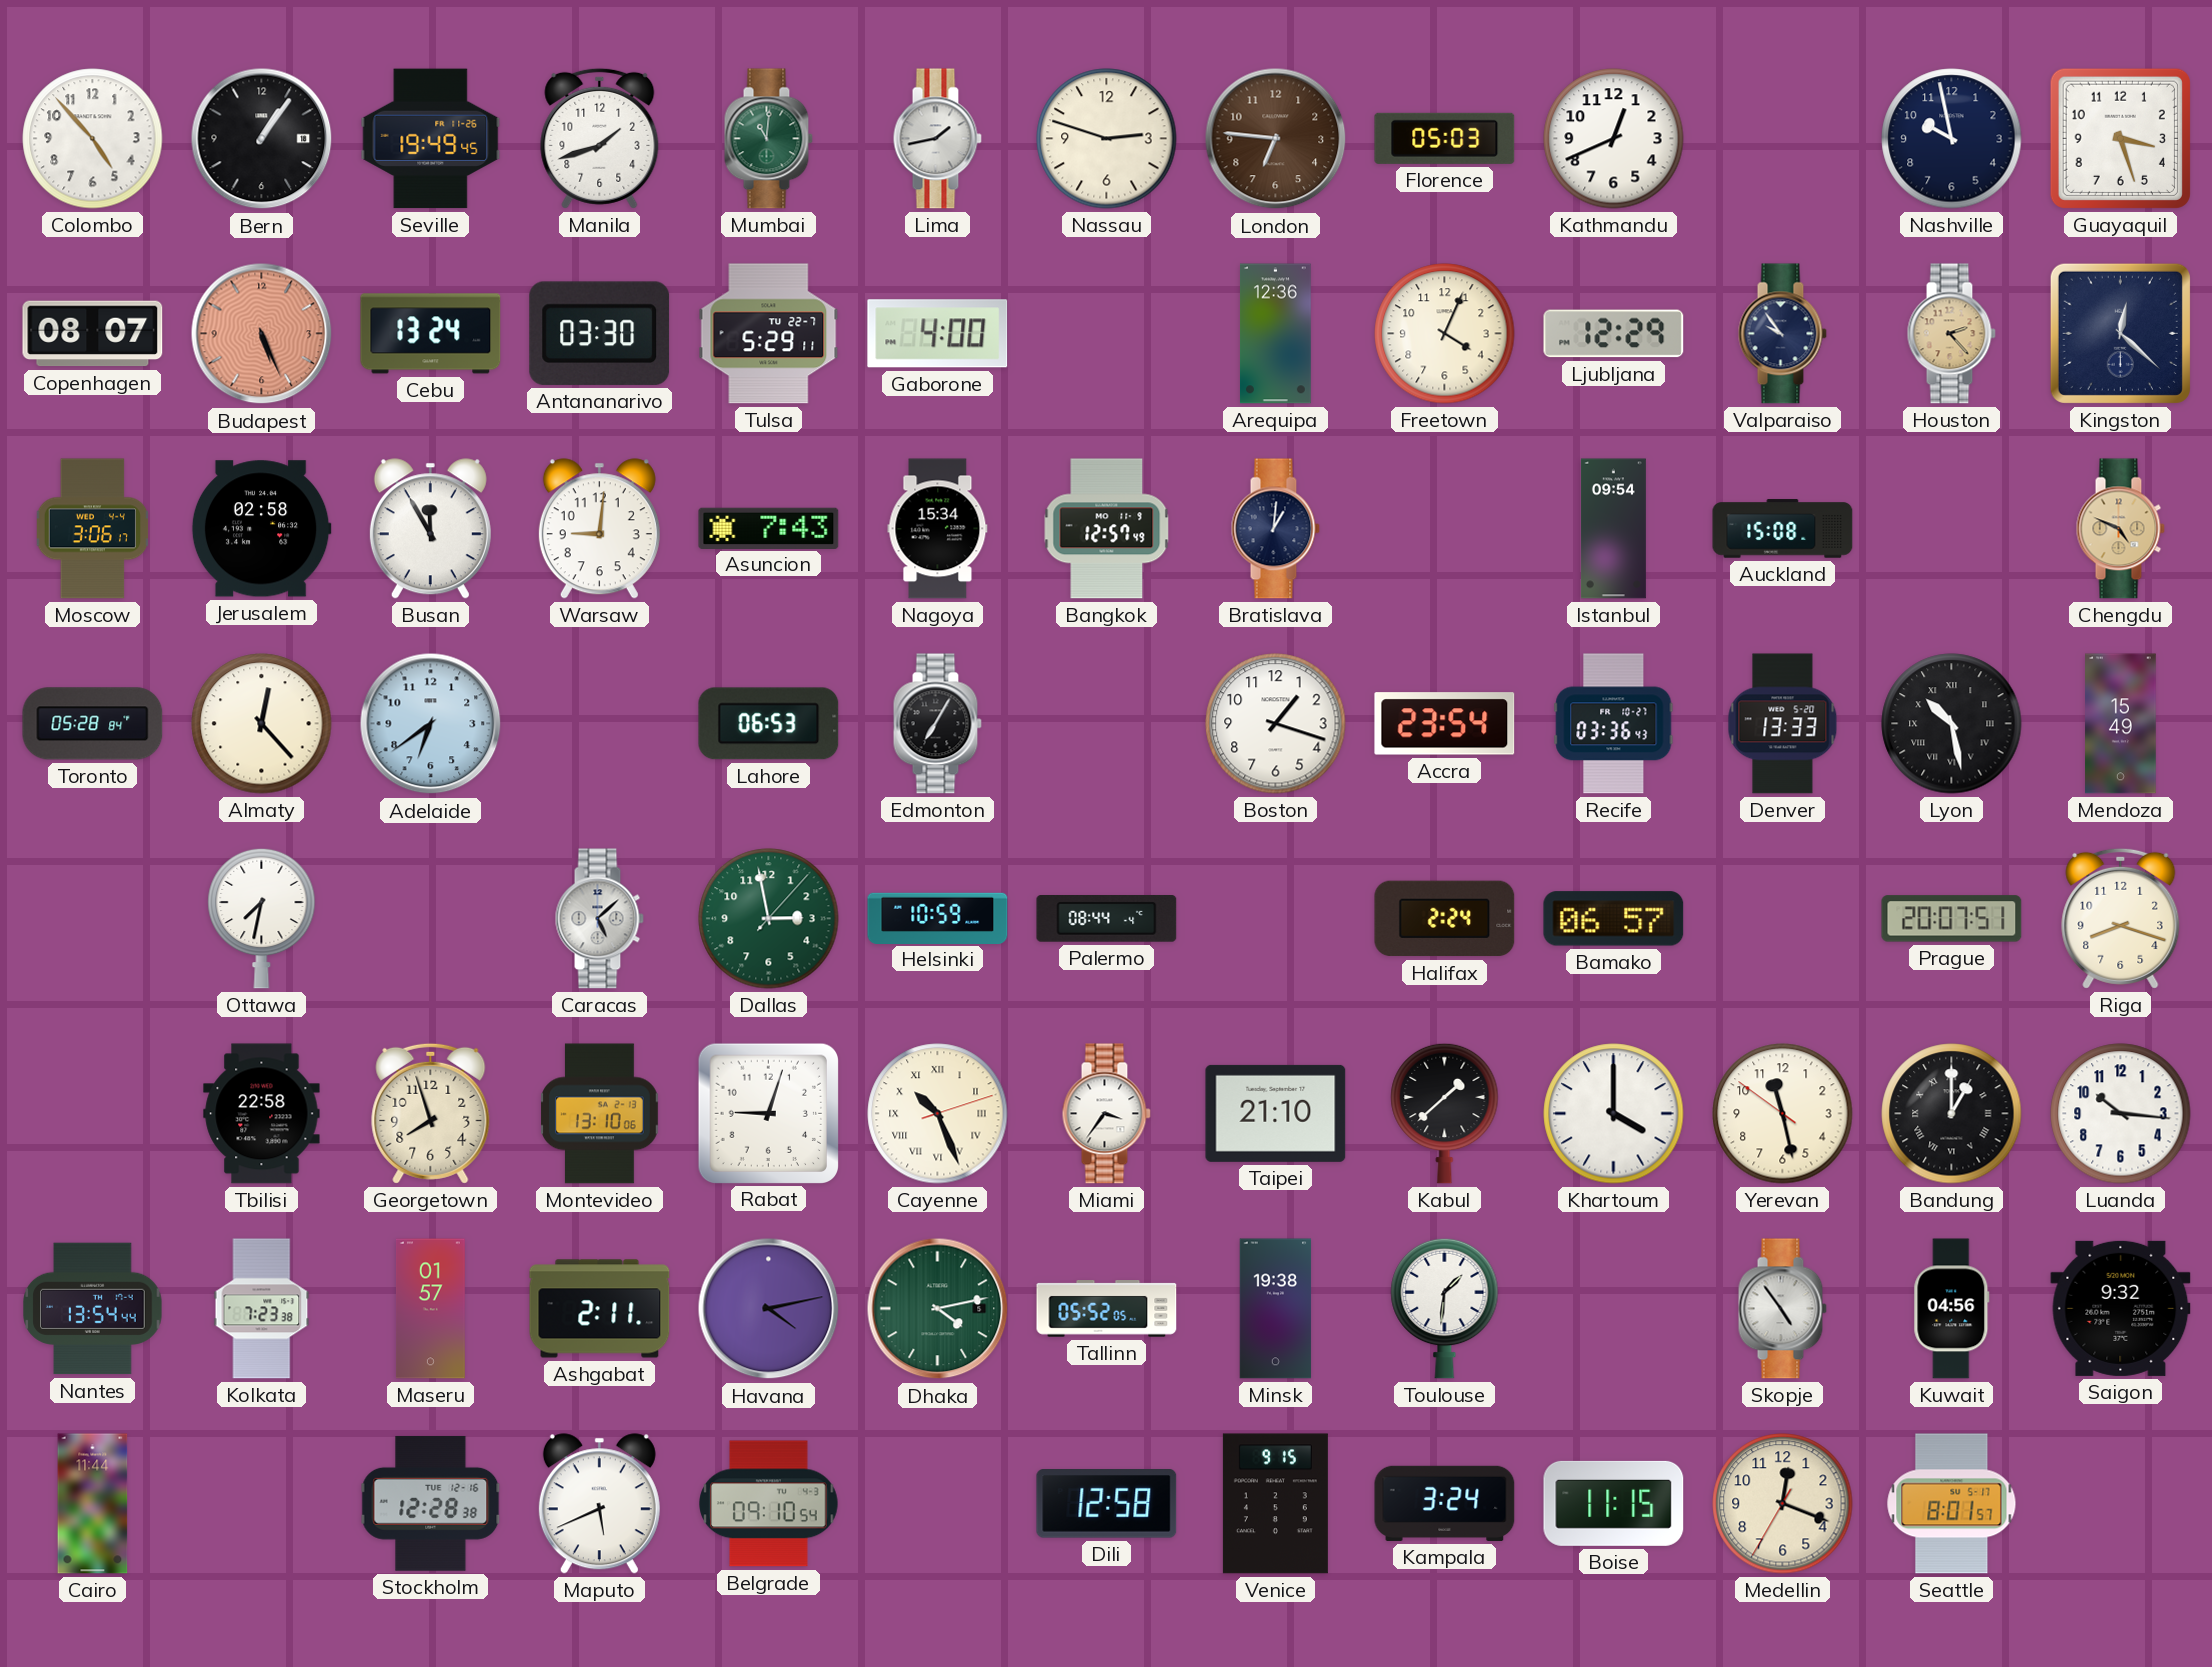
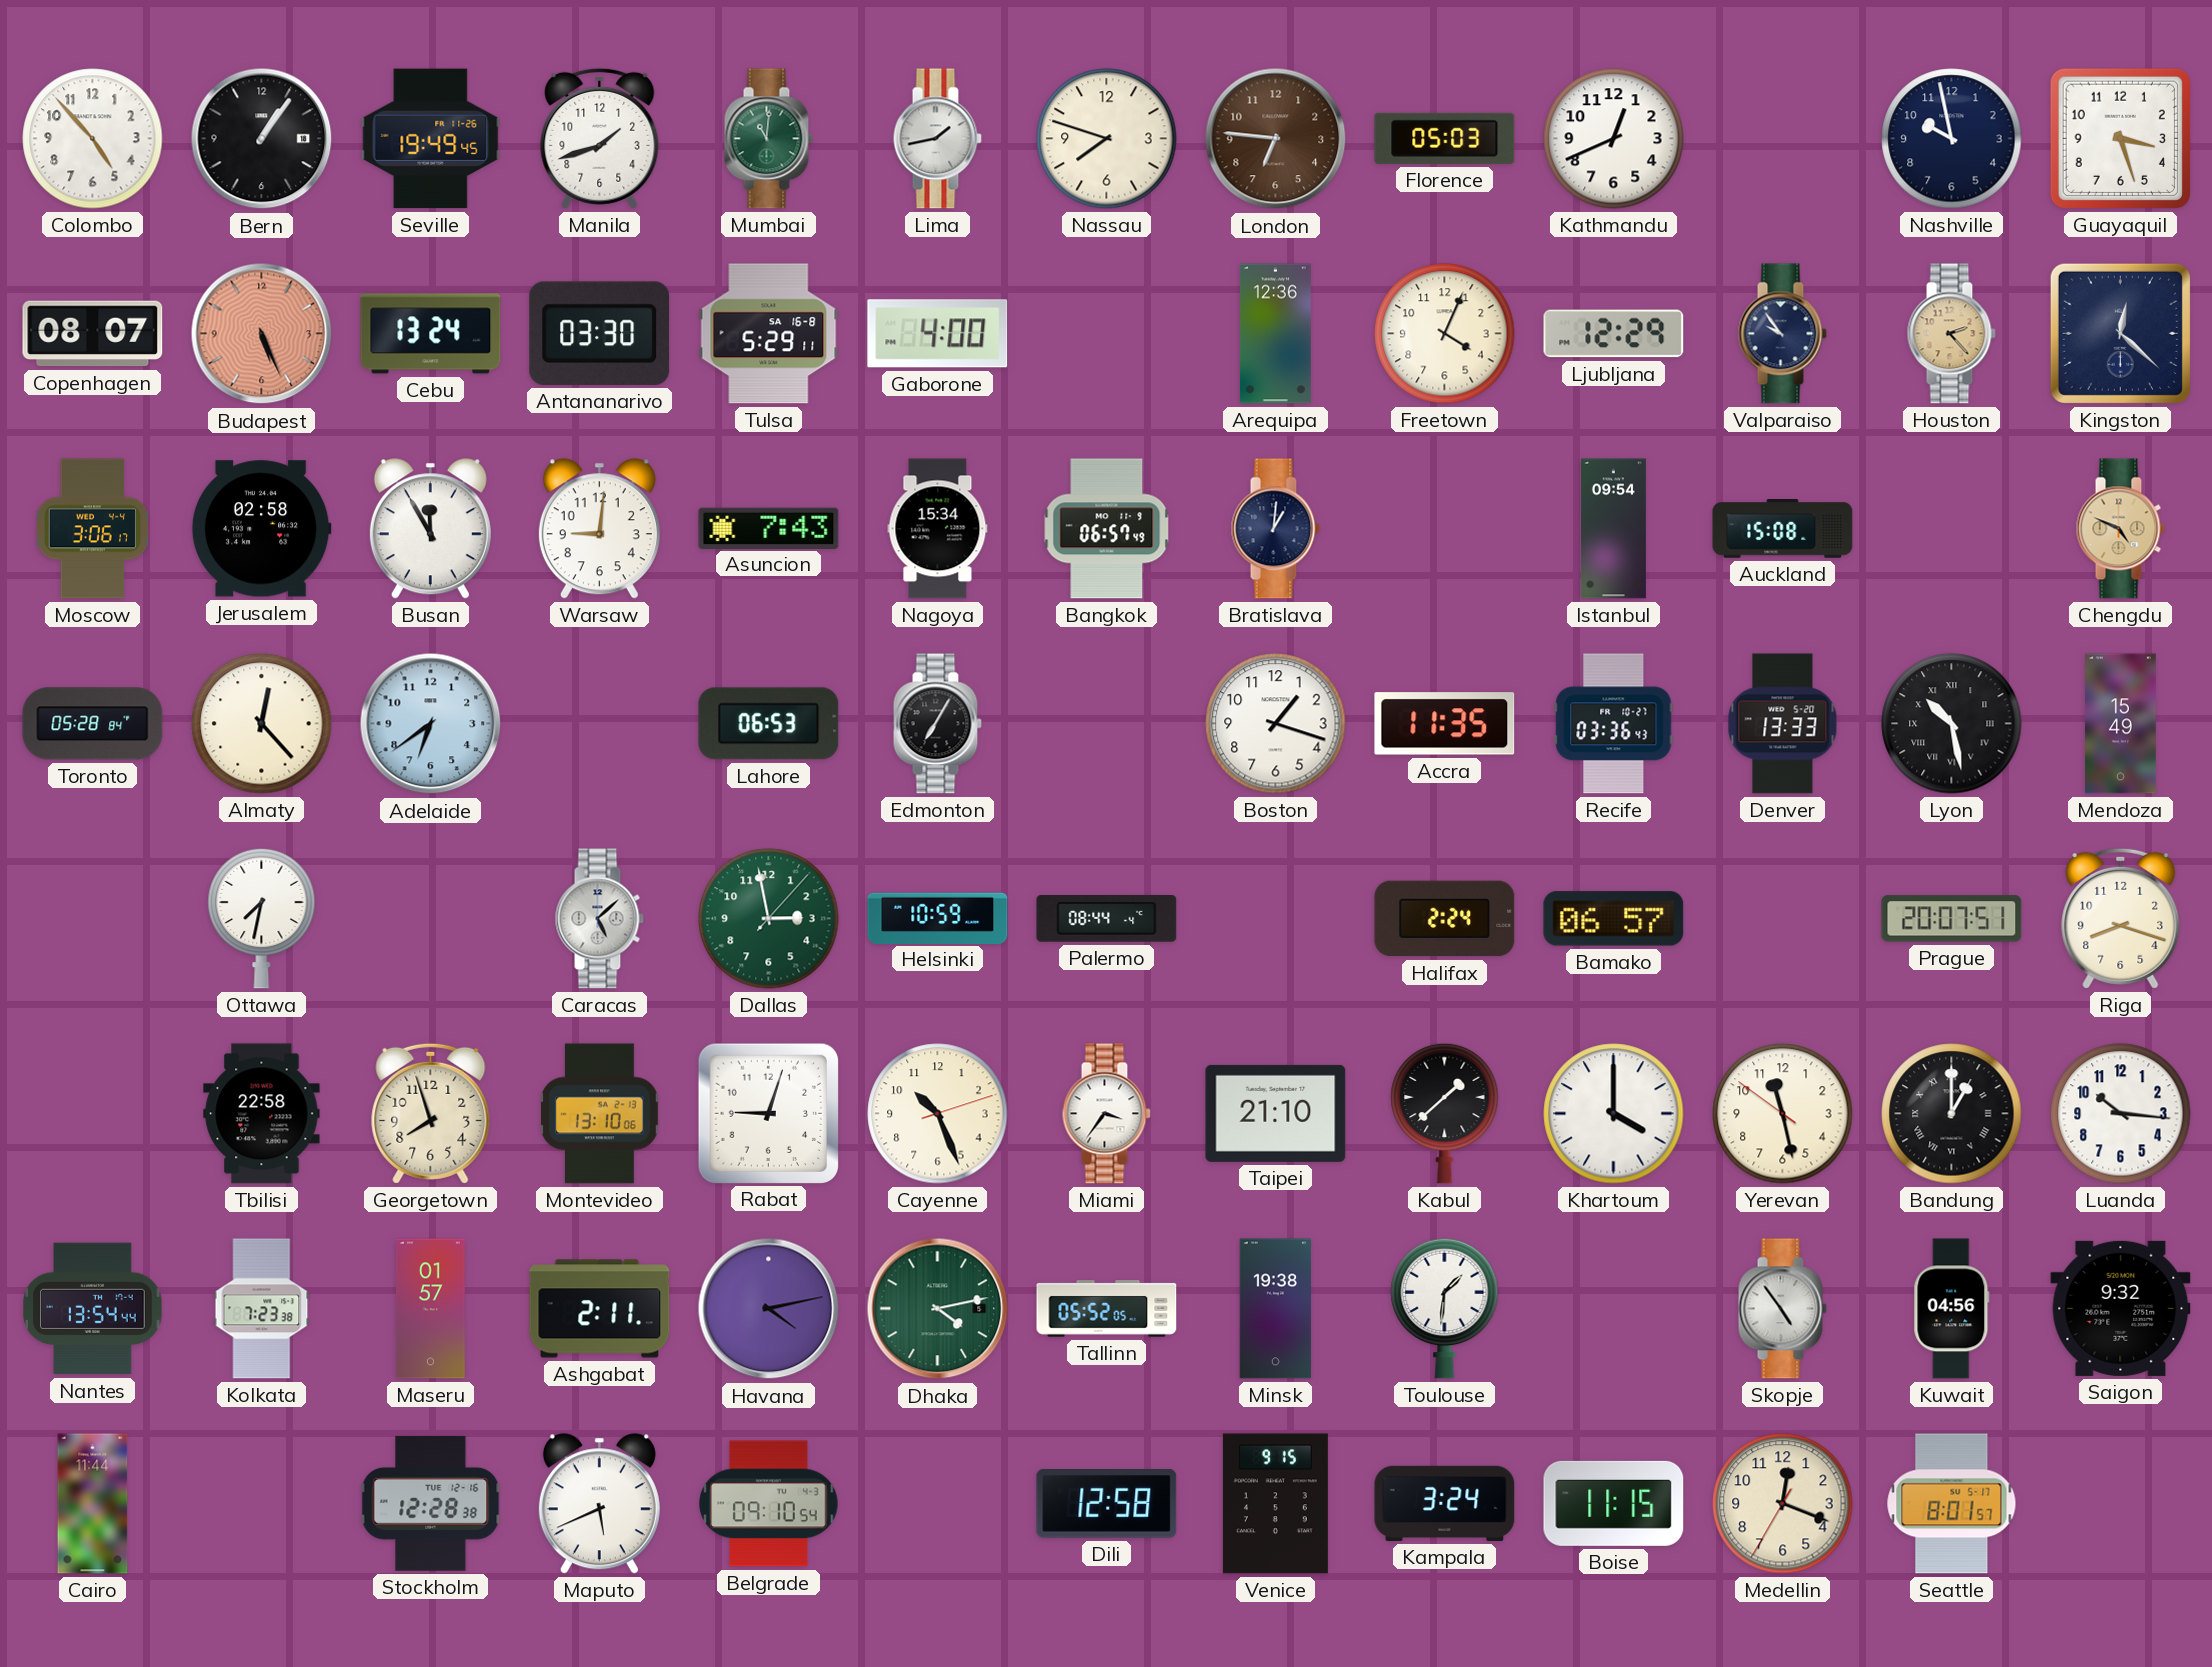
Nassau: 2:48 -> 7:48 (1107, 139)
Tulsa date: TU 22-7 -> SA 16-8 (769, 334)
Bangkok: 12:57 -> 06:57 (1107, 529)
Accra: 23:54 -> 11:35 (1445, 724)
Cayenne numerals: Roman -> Arabic (938, 1114)
